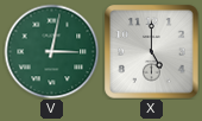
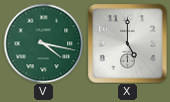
V: 3:02 -> 4:17 (43, 43)
